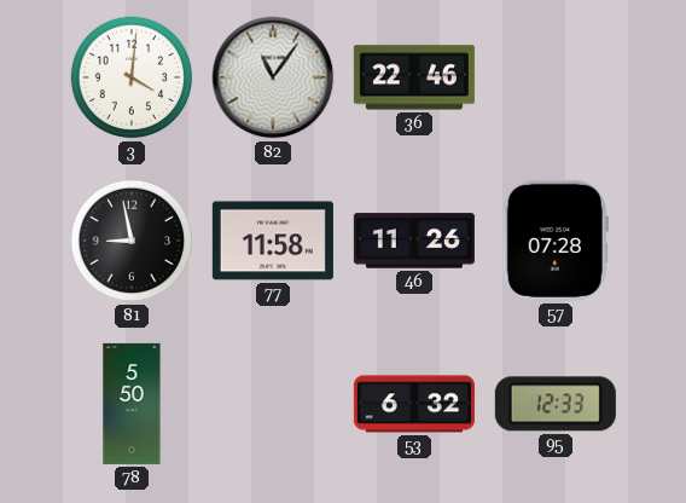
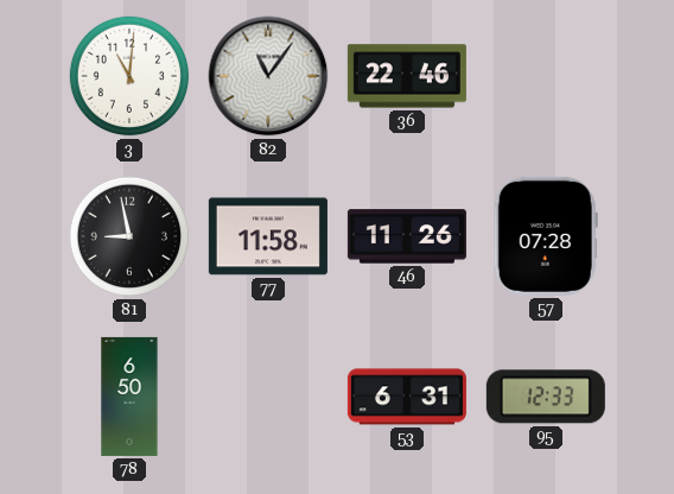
3: 4:01 -> 11:01 (129, 76)
78: 5:50 -> 6:50 (129, 397)
53: 6:32 -> 6:31 (407, 397)
